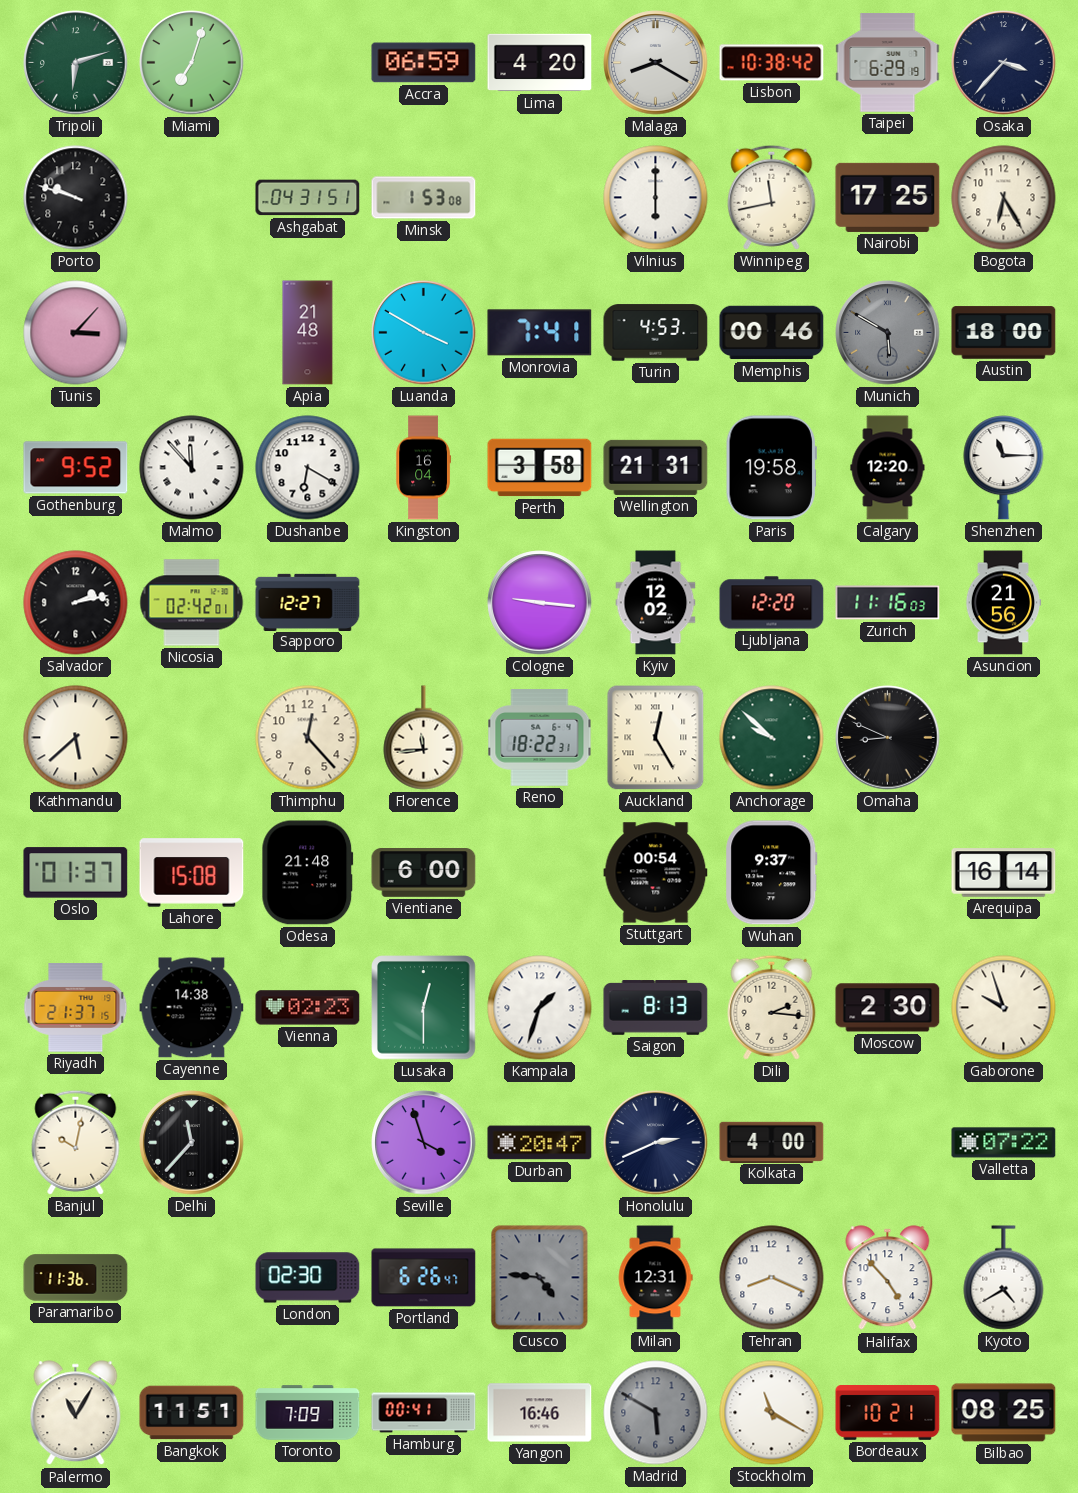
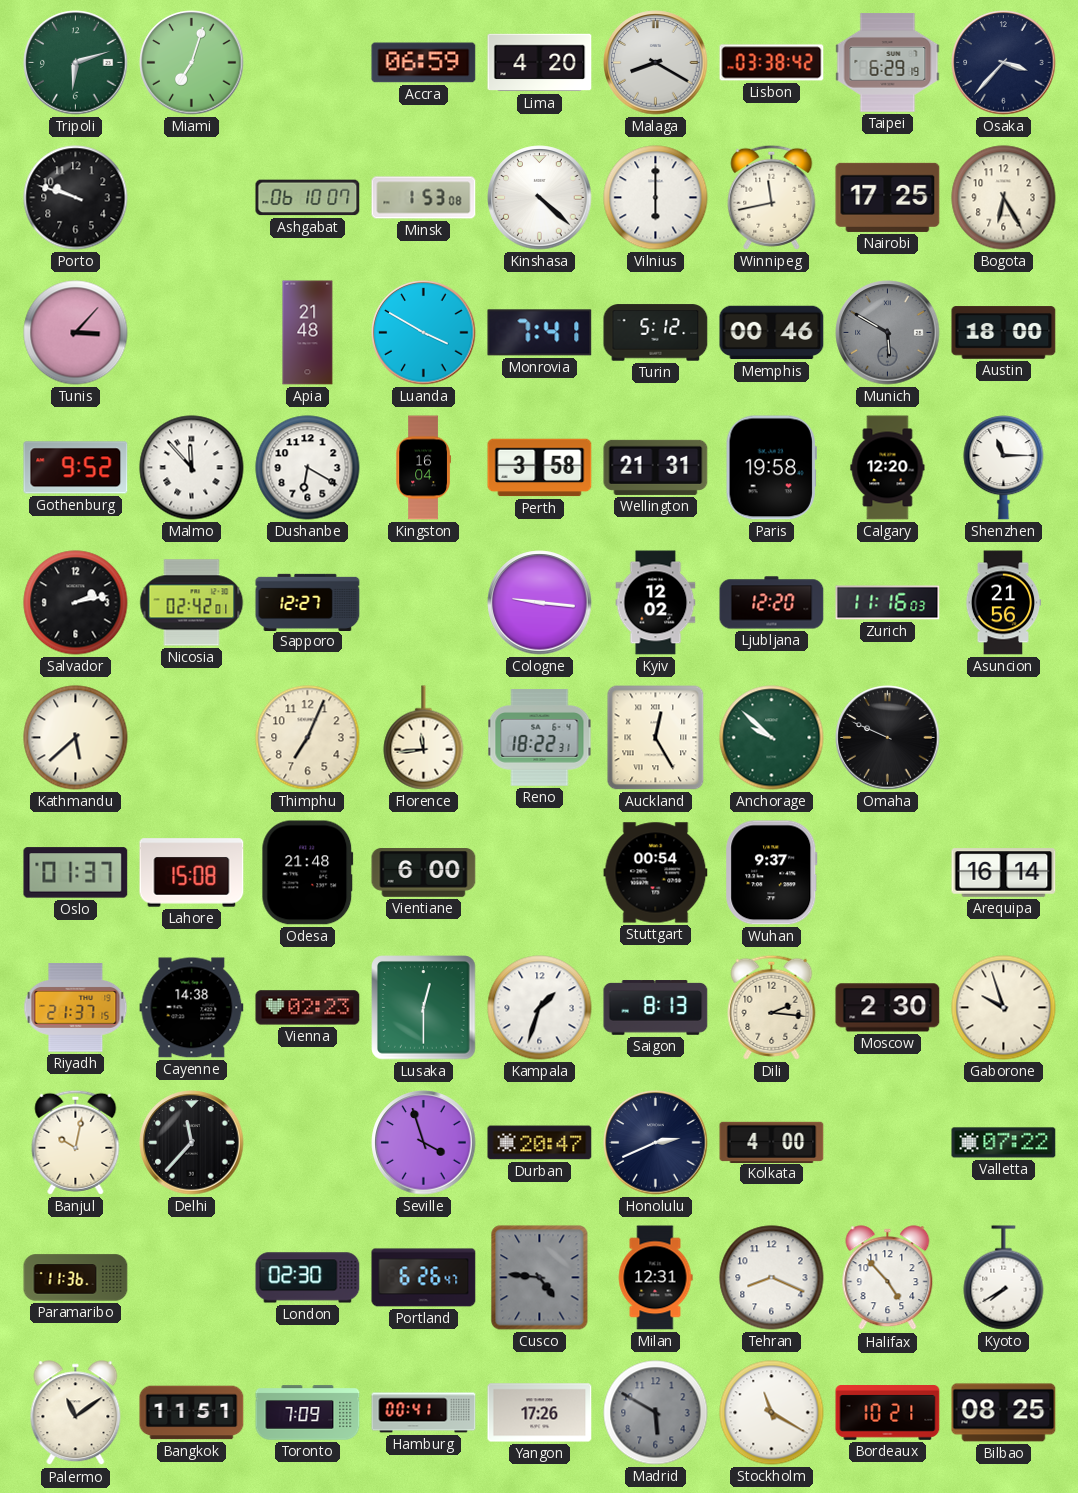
Lisbon: 10:38 -> 03:38 (772, 63)
Ashgabat: 04:31 -> 06:10 (308, 198)
Kinshasa: none -> 4:22 (540, 198)
Turin: 4:53 -> 5:12 (656, 333)
Thimphu: 12:23 -> 7:04 (308, 738)
Omaha: 8:49 -> 9:49 (888, 738)
Kyoto: 4:40 -> 7:40 (1004, 1278)
Palermo: 11:05 -> 11:09 (76, 1413)
Yangon: 16:46 -> 17:26 (540, 1413)
